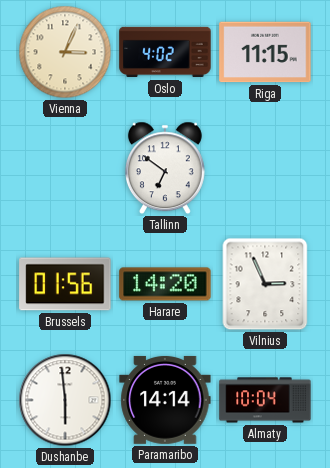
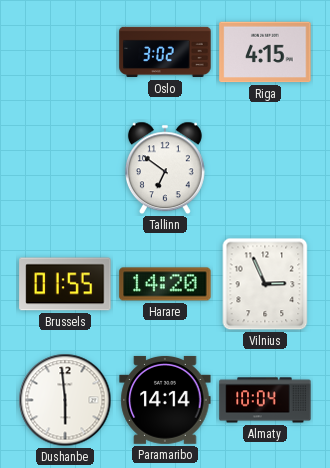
Vienna: 3:04 -> none (65, 52)
Oslo: 4:02 -> 3:02 (165, 52)
Riga: 11:15 -> 4:15 (265, 52)
Brussels: 01:56 -> 01:55 (65, 284)
